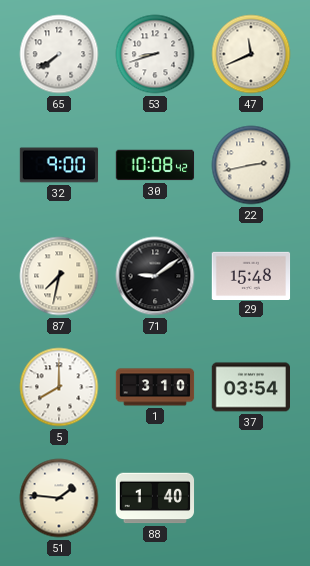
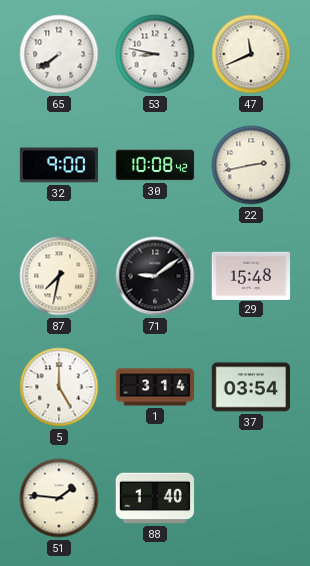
53: 8:42 -> 8:47 (155, 54)
5: 8:00 -> 5:00 (59, 387)
1: 3:10 -> 3:14 (155, 387)
